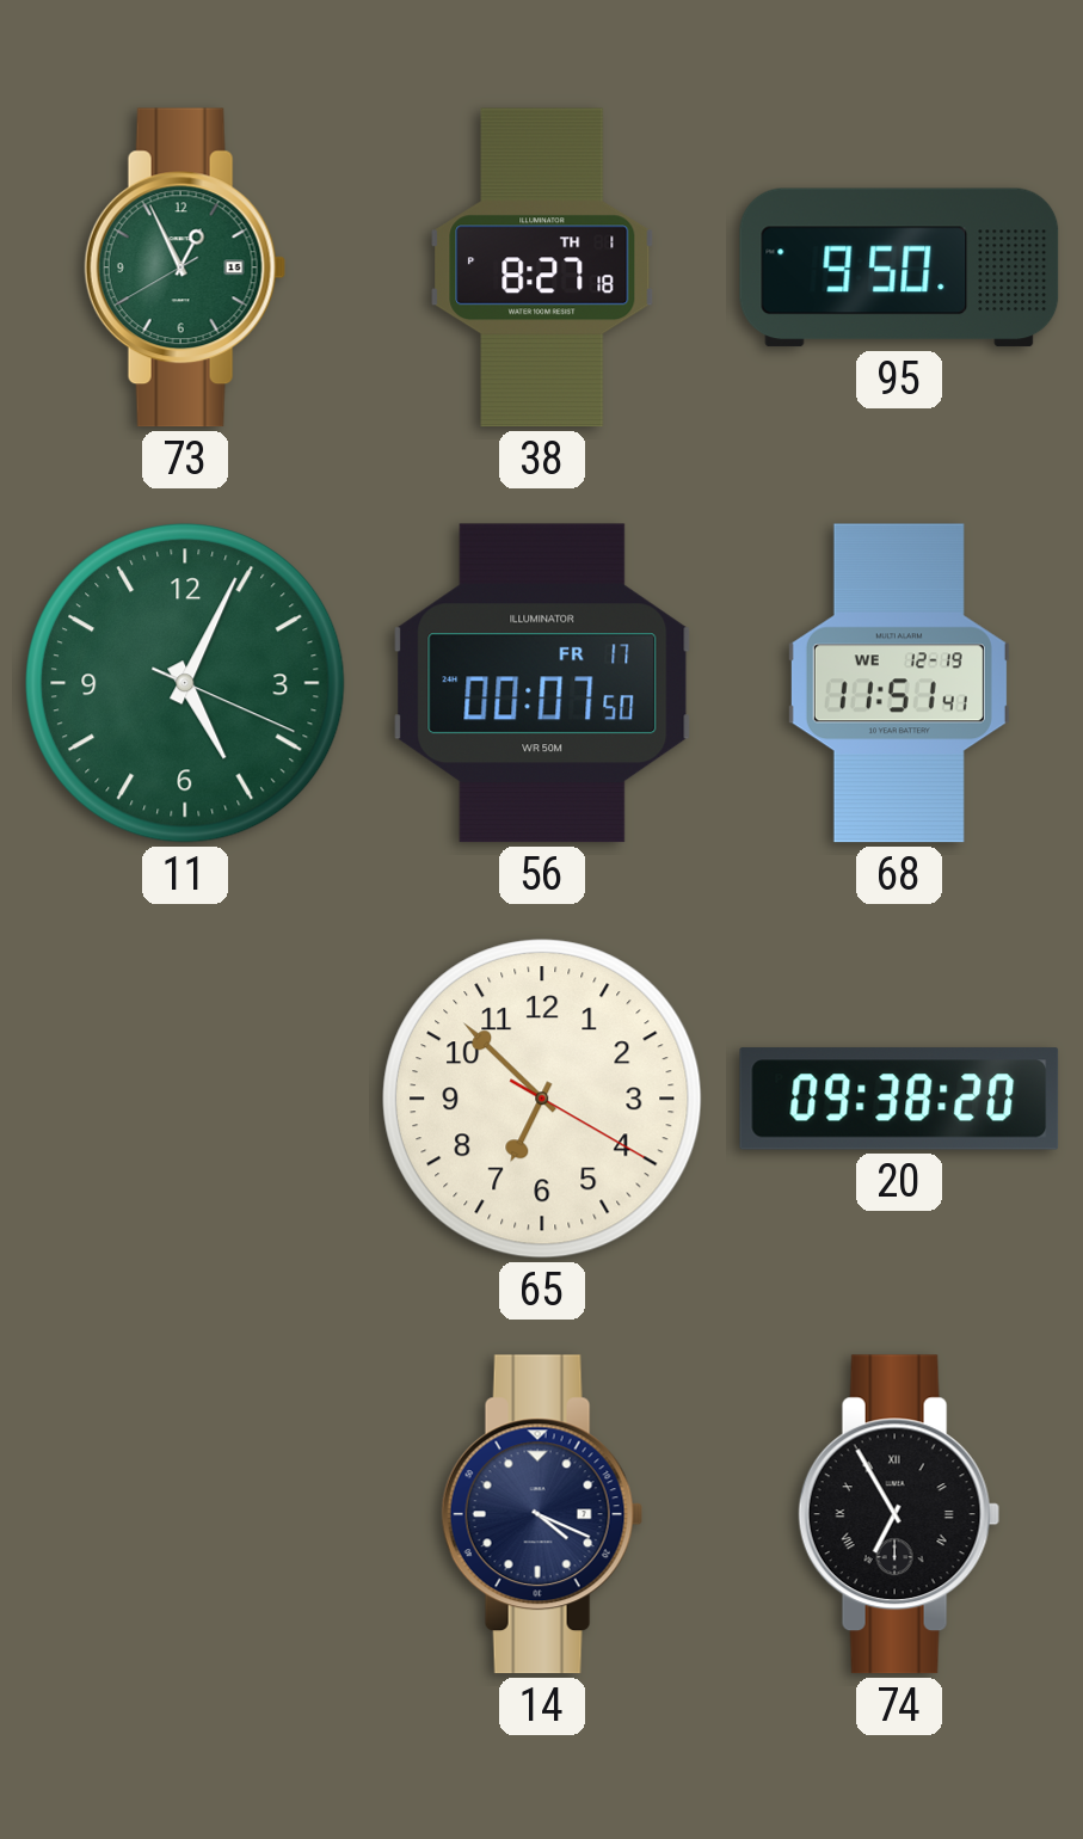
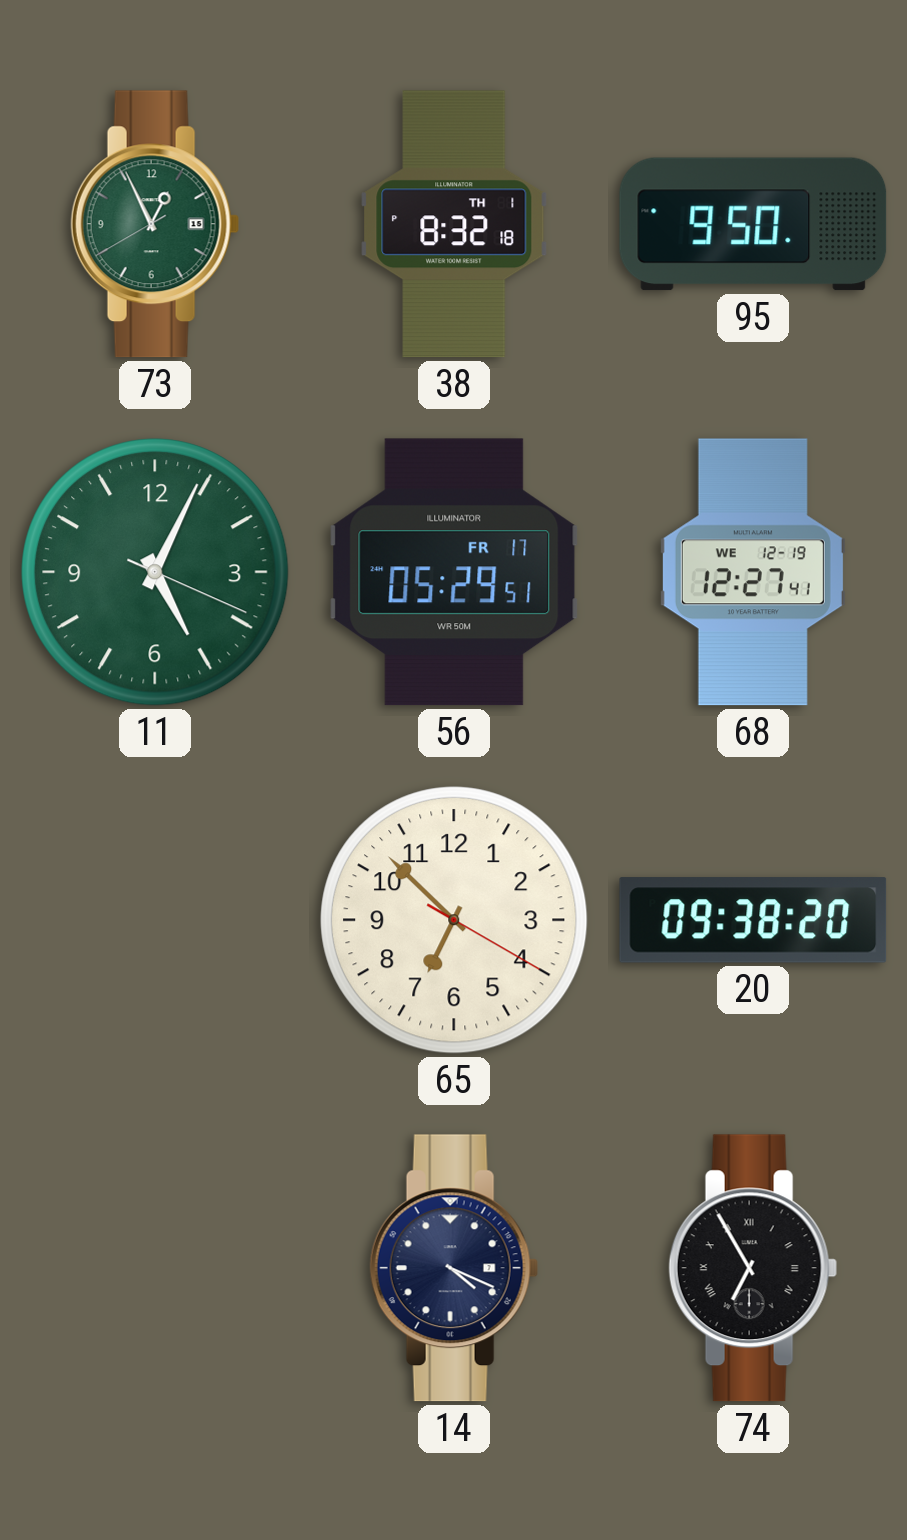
38: 8:27 -> 8:32 (454, 224)
56: 00:07 -> 05:29 (454, 572)
68: 11:51 -> 12:27 (753, 572)
